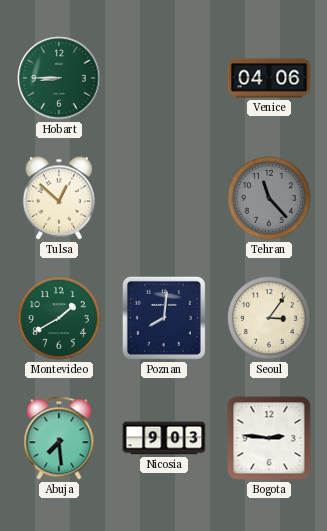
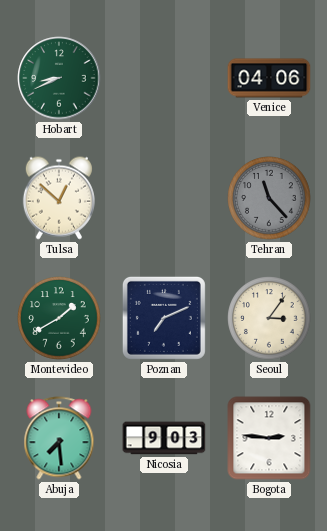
Hobart: 8:45 -> 8:41 (59, 78)
Poznan: 8:01 -> 7:11 (164, 318)
